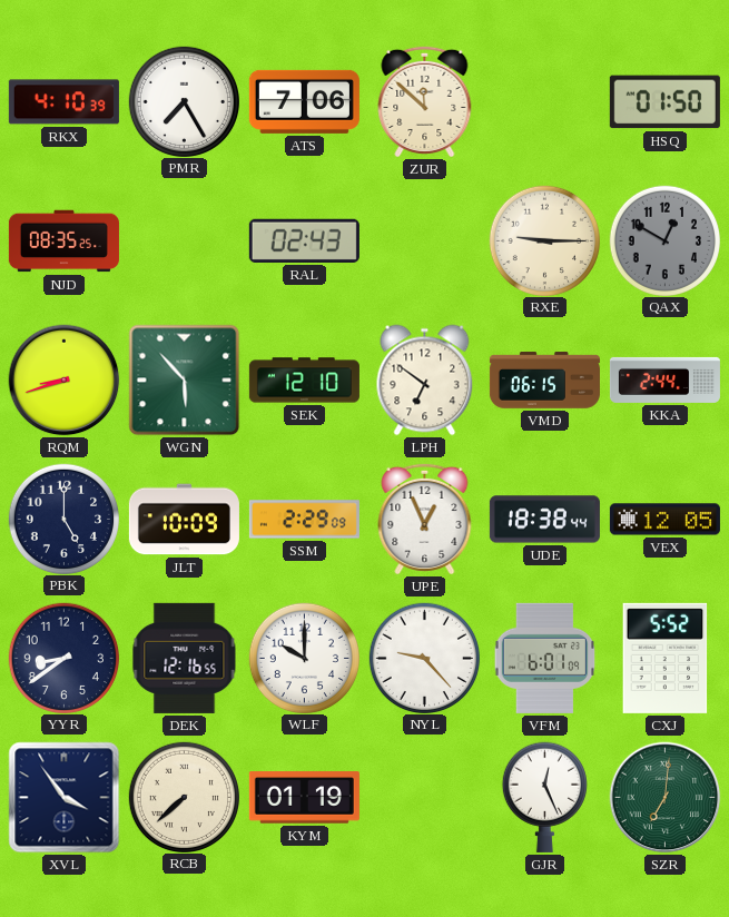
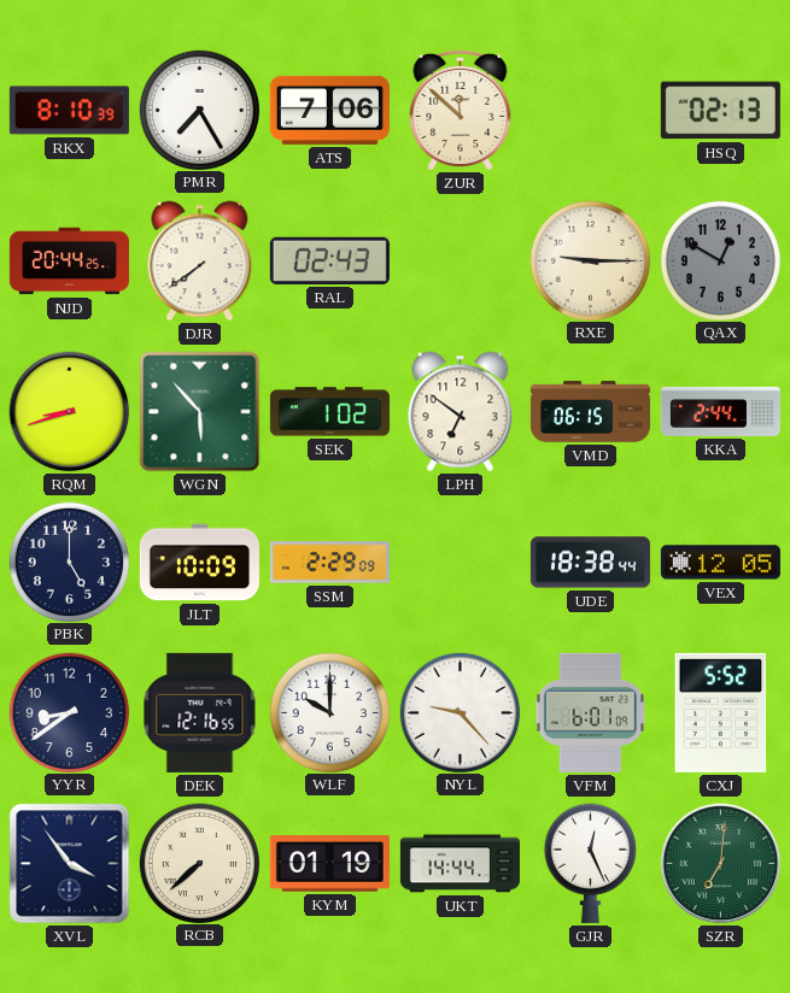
RKX: 4:10 -> 8:10 (69, 111)
HSQ: 01:50 -> 02:13 (720, 111)
NJD: 08:35 -> 20:44 (69, 262)
DJR: none -> 7:39 (200, 262)
SEK: 12:10 -> 1:02 (329, 412)
UPE: 12:56 -> none (425, 519)
UKT: none -> 14:44 (460, 864)
